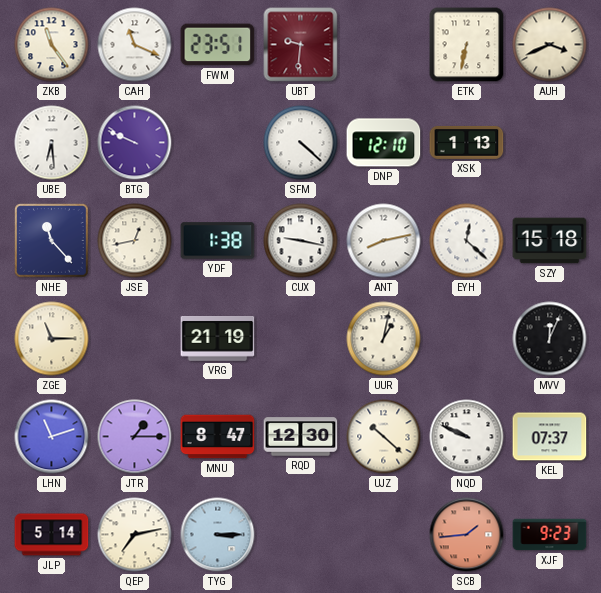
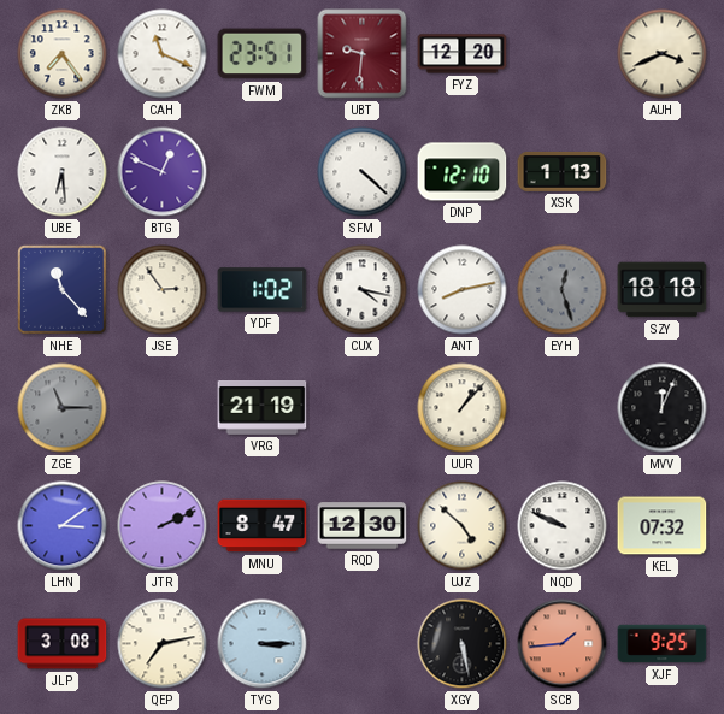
ZKB: 11:24 -> 7:24 (63, 54)
FYZ: none -> 12:20 (463, 54)
ETK: 6:32 -> none (467, 45)
BTG: 9:49 -> 12:49 (163, 172)
JSE: 12:43 -> 2:54 (163, 290)
YDF: 1:38 -> 1:02 (263, 290)
CUX: 9:17 -> 4:17 (363, 290)
EYH: 12:22 -> 12:27 (563, 290)
EYH dial: white -> grey (563, 290)
SZY: 15:18 -> 18:18 (663, 290)
ZGE dial: cream -> grey (63, 408)
UUR: 1:02 -> 1:07 (463, 408)
LHN: 11:12 -> 3:09 (63, 526)
JTR: 1:15 -> 2:11 (163, 526)
UJZ: 10:22 -> 4:52 (463, 526)
KEL: 07:37 -> 07:32 (663, 526)
JLP: 5:14 -> 3:08 (63, 644)
XGY: none -> 5:28 (463, 644)
XJF: 9:23 -> 9:25 (663, 644)
